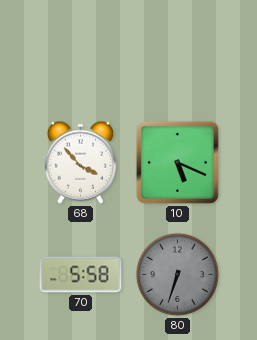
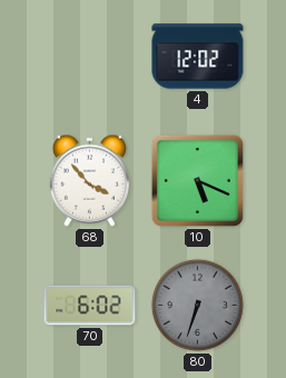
4: none -> 12:02 (198, 57)
70: 5:58 -> 6:02 (90, 306)
